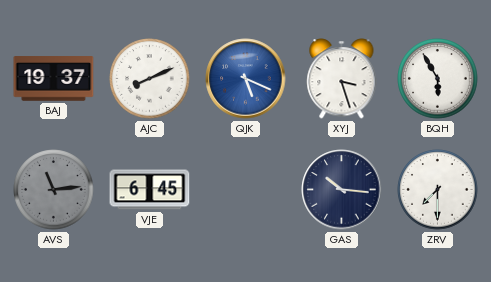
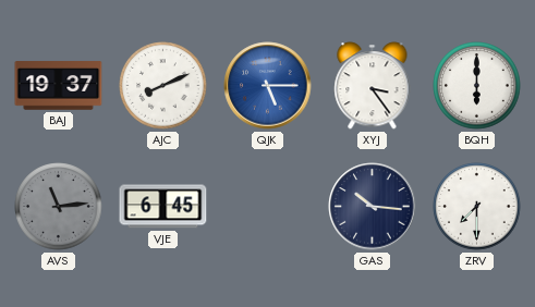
QJK: 5:19 -> 5:15 (268, 86)
XYJ: 3:27 -> 3:24 (373, 86)
BQH: 5:55 -> 6:00 (477, 86)
